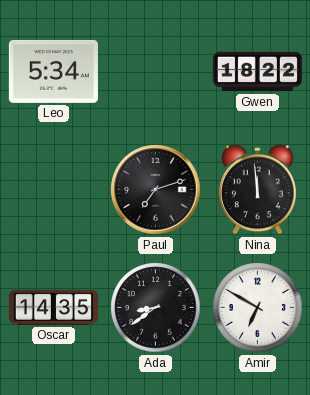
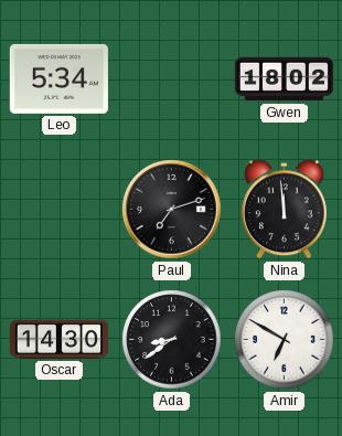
Gwen: 18:22 -> 18:02 (284, 79)
Oscar: 14:35 -> 14:30 (58, 339)
